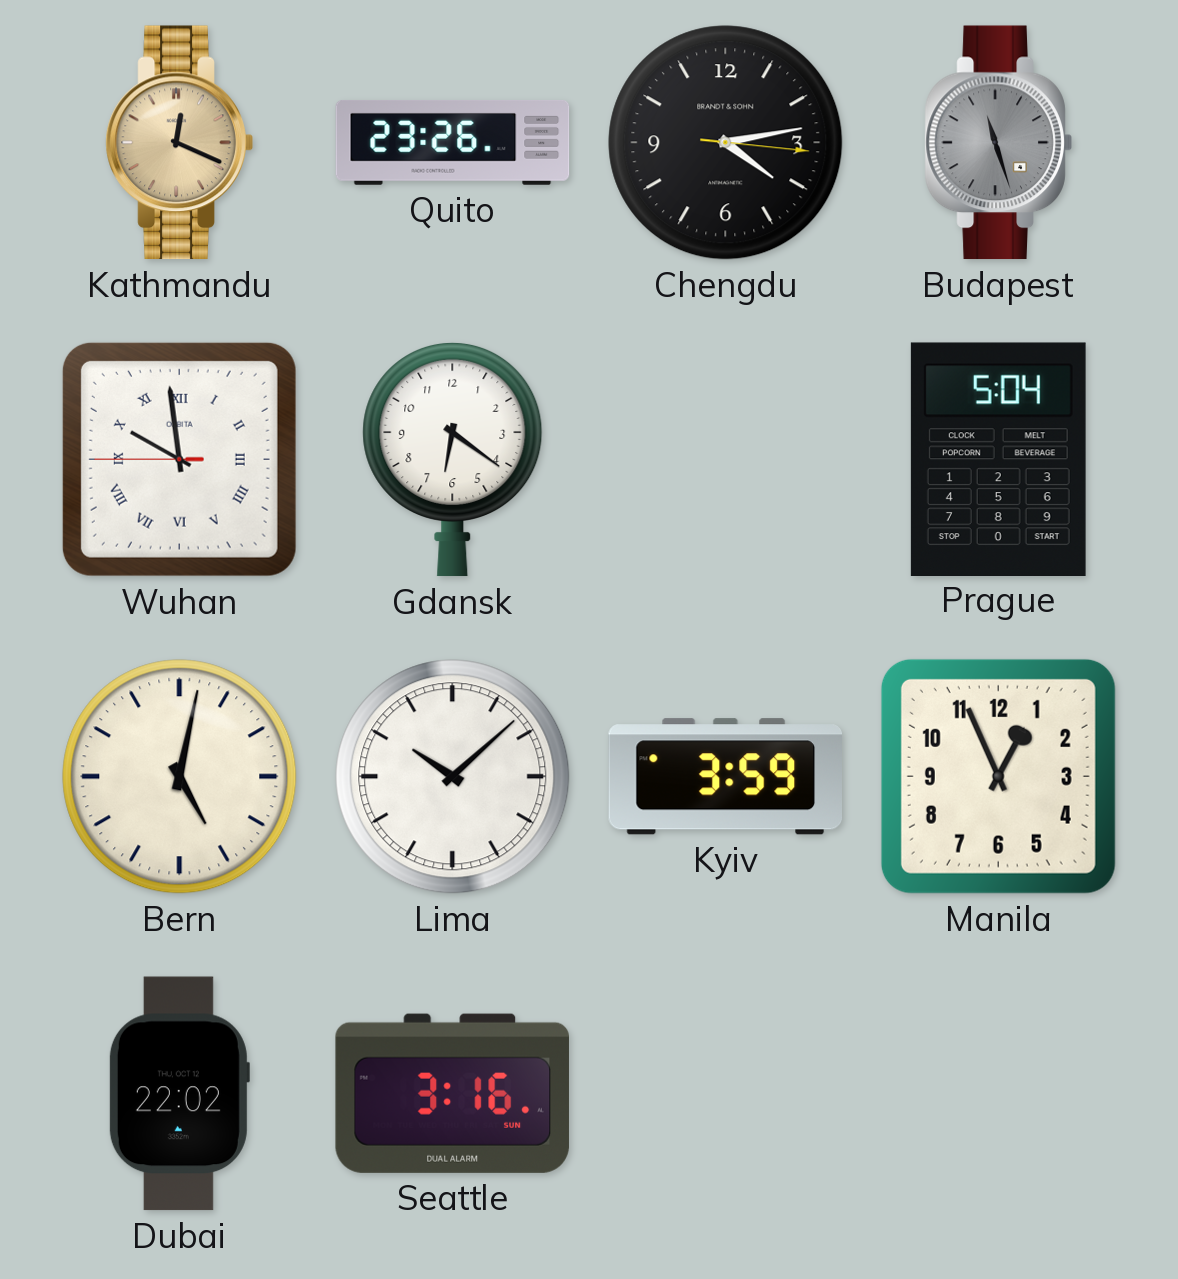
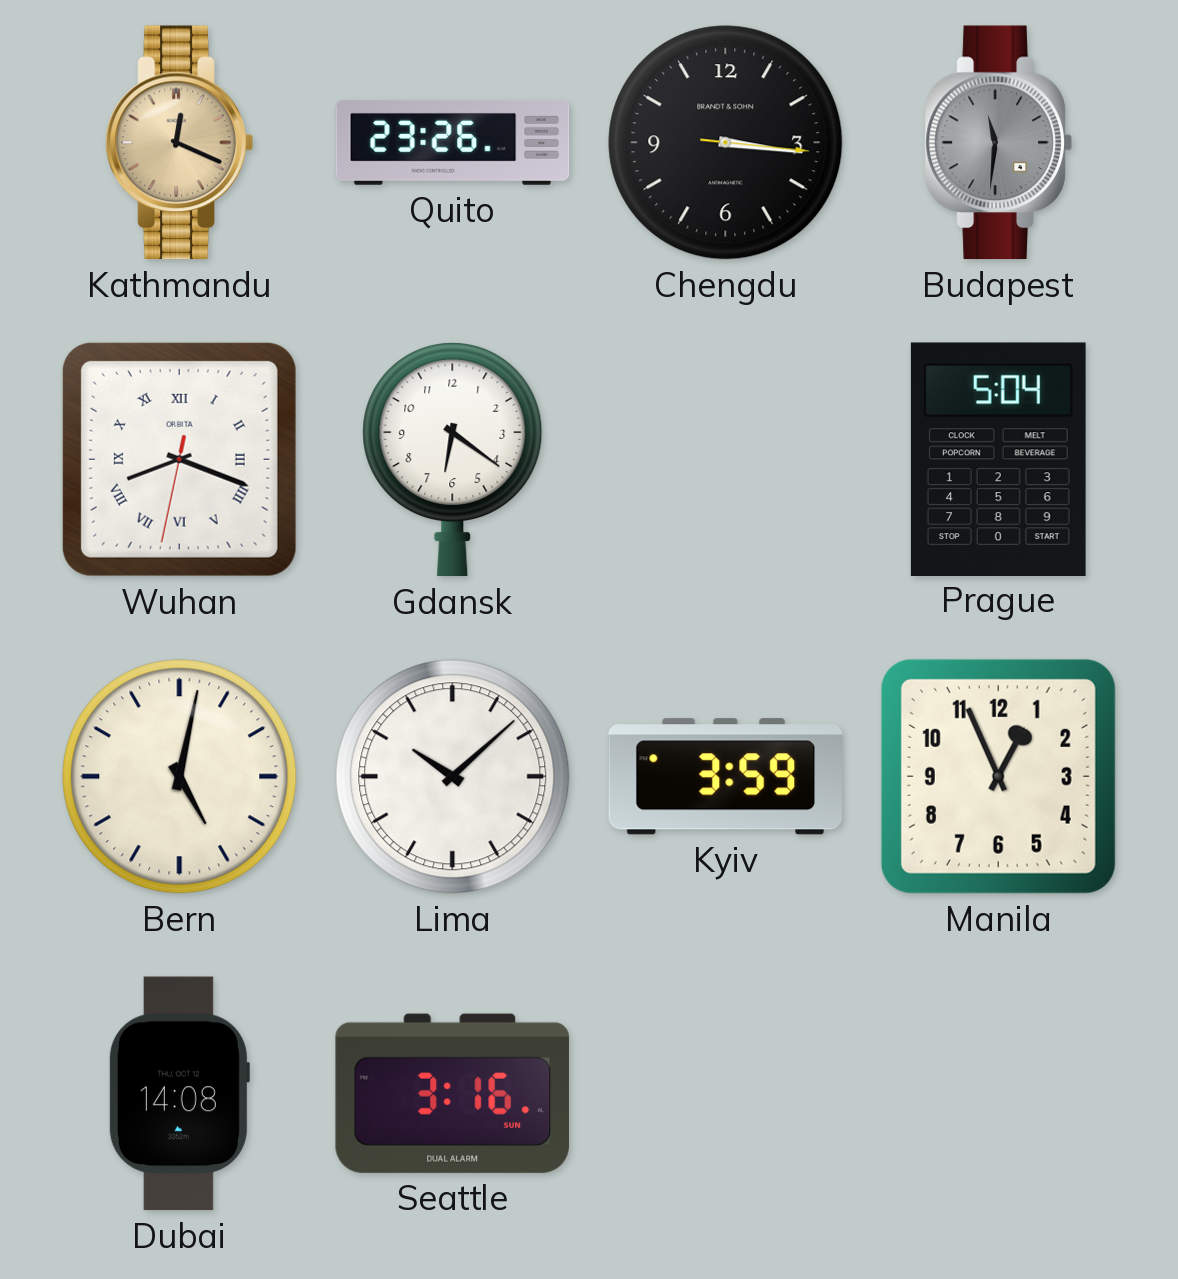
Chengdu: 4:13 -> 3:16 (726, 143)
Budapest: 11:27 -> 11:31 (998, 143)
Wuhan: 9:58 -> 8:18 (179, 459)
Dubai: 22:02 -> 14:08 (179, 1094)
